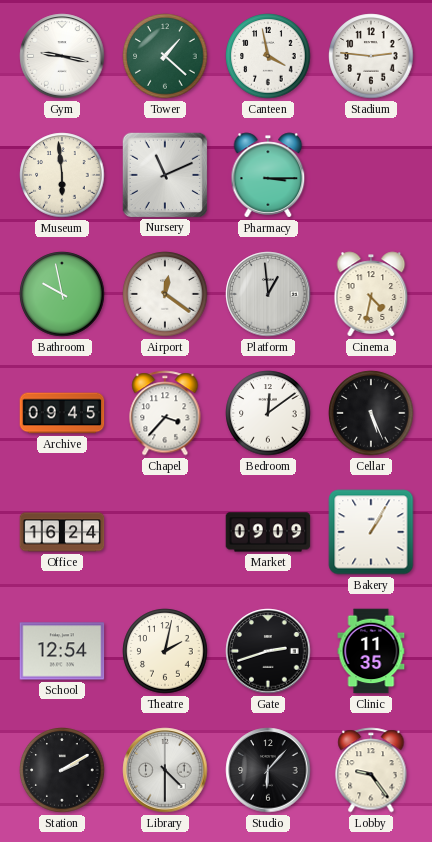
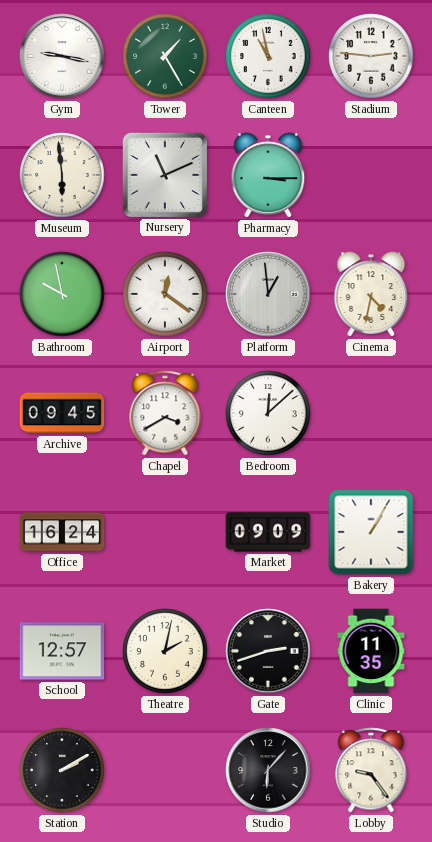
Tower: 1:22 -> 1:25 (165, 56)
Canteen: 3:58 -> 10:58 (268, 56)
Chapel: 3:37 -> 3:40 (165, 413)
Bedroom: 12:09 -> 12:08 (268, 413)
Cellar: 5:26 -> none (371, 413)
School: 12:54 -> 12:57 (62, 651)
Library: 4:30 -> none (165, 770)
